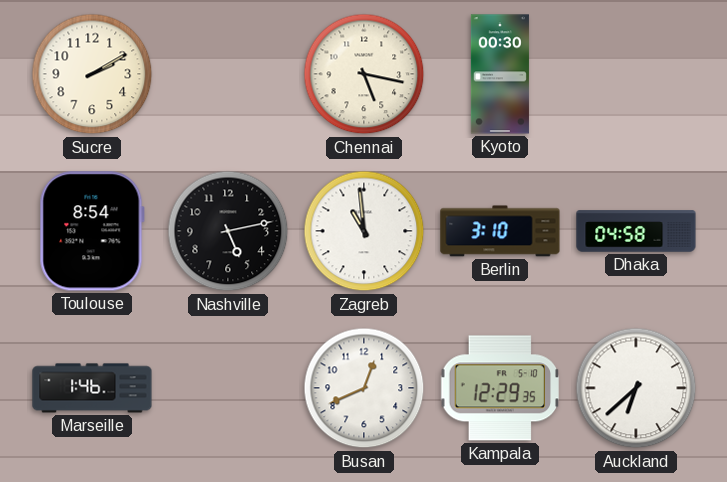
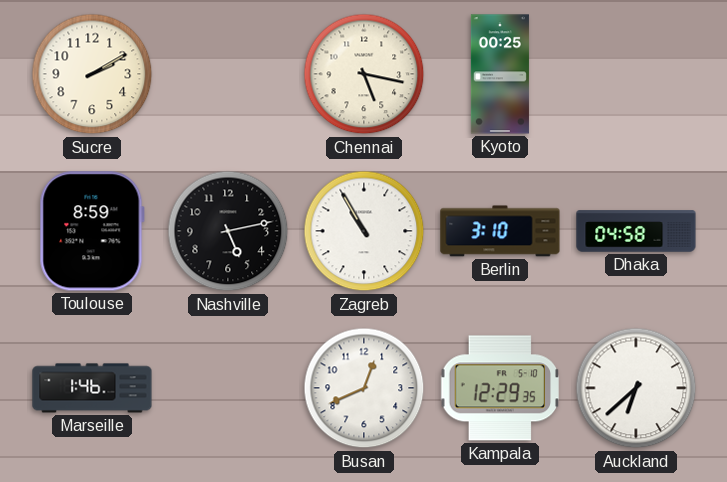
Kyoto: 00:30 -> 00:25 (500, 74)
Toulouse: 8:54 -> 8:59 (92, 231)
Zagreb: 10:59 -> 10:55 (364, 231)
